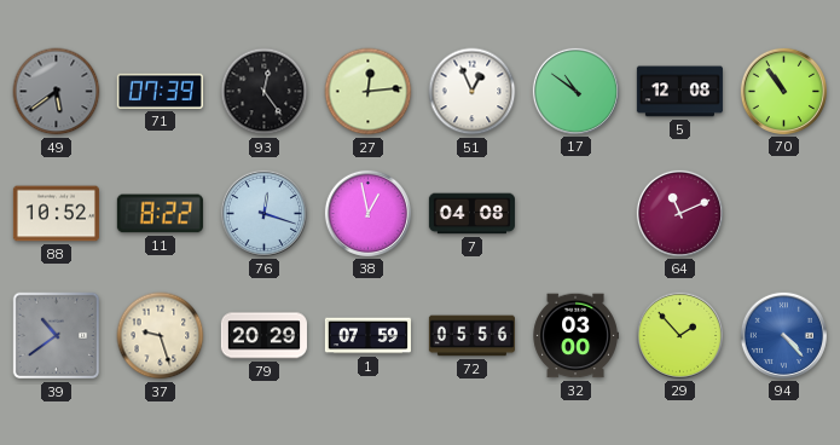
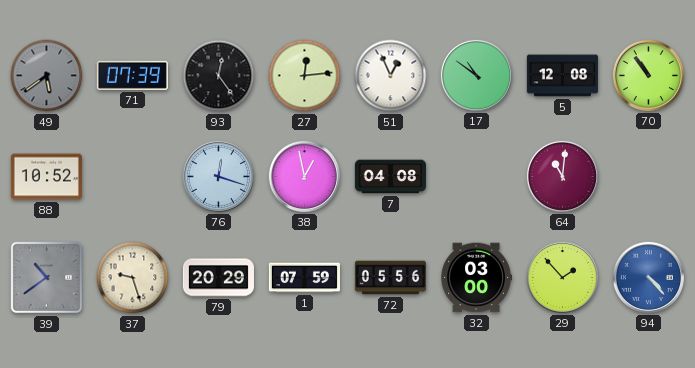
11: 8:22 -> none (160, 214)
64: 11:11 -> 11:01 (562, 176)
